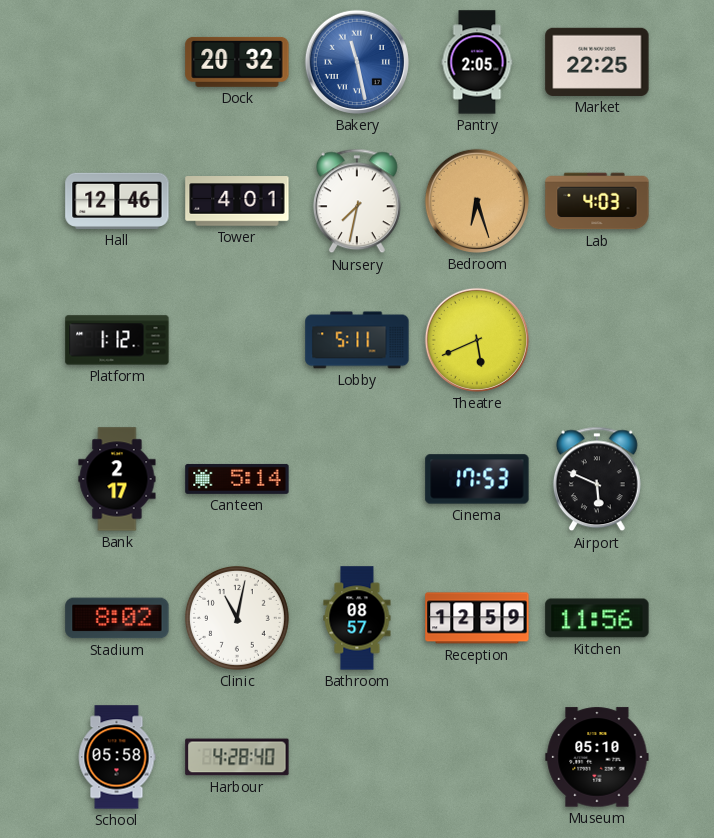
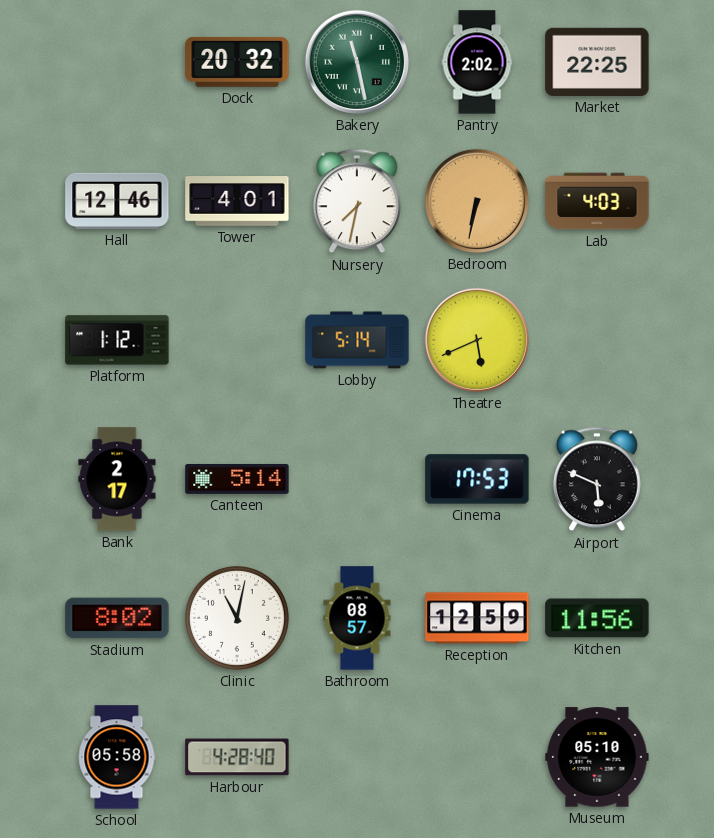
Bakery dial: blue -> green (357, 62)
Pantry: 2:05 -> 2:02 (477, 62)
Bedroom: 6:27 -> 6:32 (477, 201)
Lobby: 5:11 -> 5:14 (357, 340)
